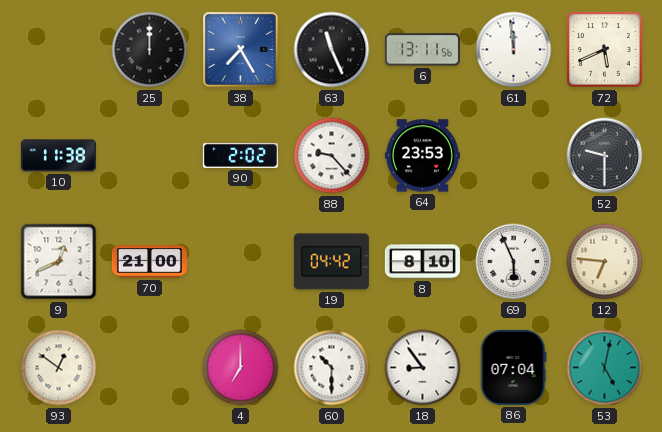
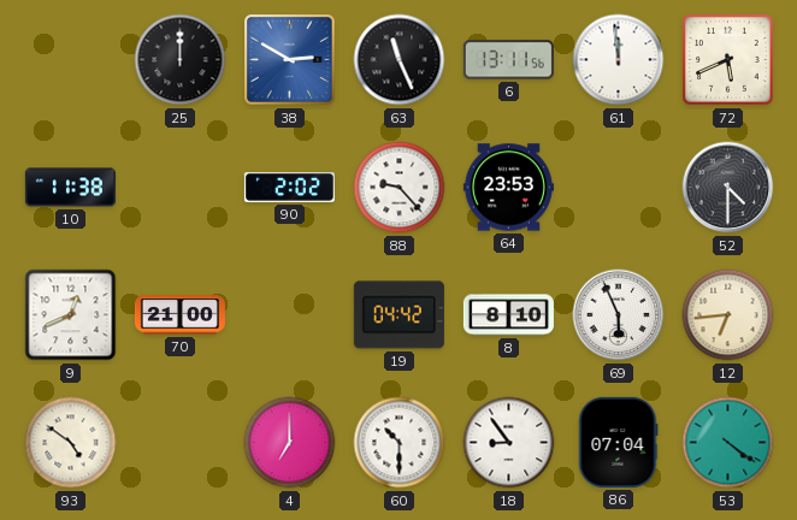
38: 7:25 -> 2:50 (290, 60)
52: 9:30 -> 4:30 (728, 188)
12: 6:46 -> 6:44 (728, 315)
93: 12:51 -> 4:51 (71, 443)
53: 5:02 -> 4:21 (728, 443)
